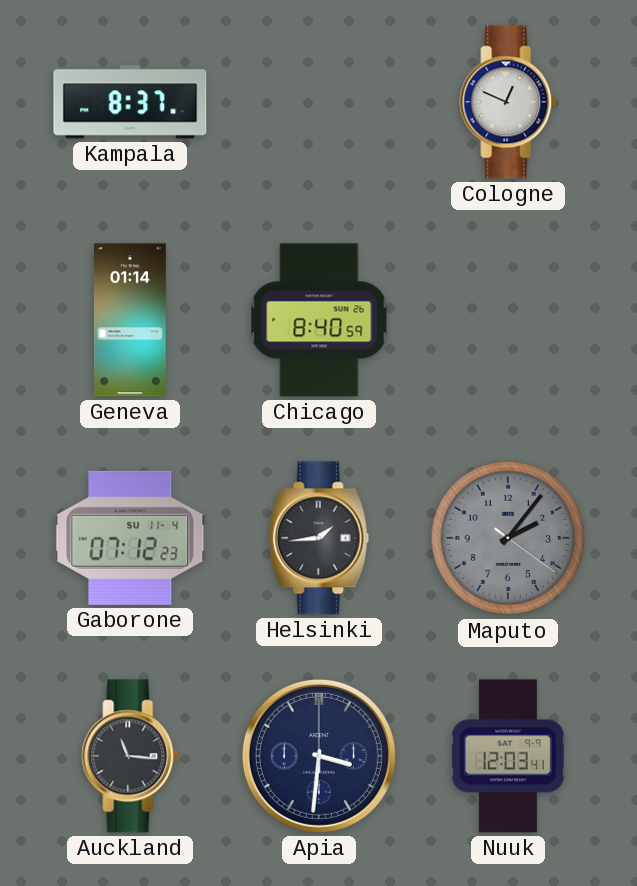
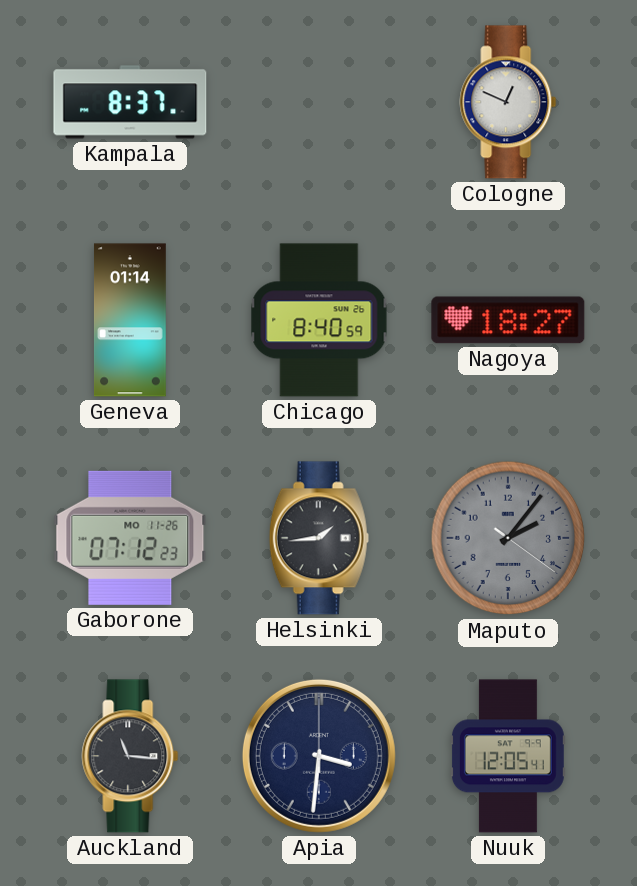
Nagoya: none -> 18:27 (508, 320)
Gaborone date: SU 11-4 -> MO 11-26 (130, 538)
Nuuk: 12:03 -> 12:05 (508, 756)
